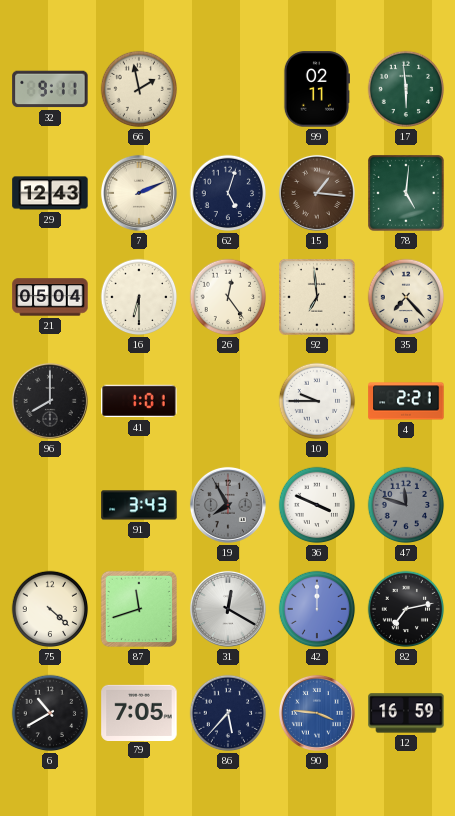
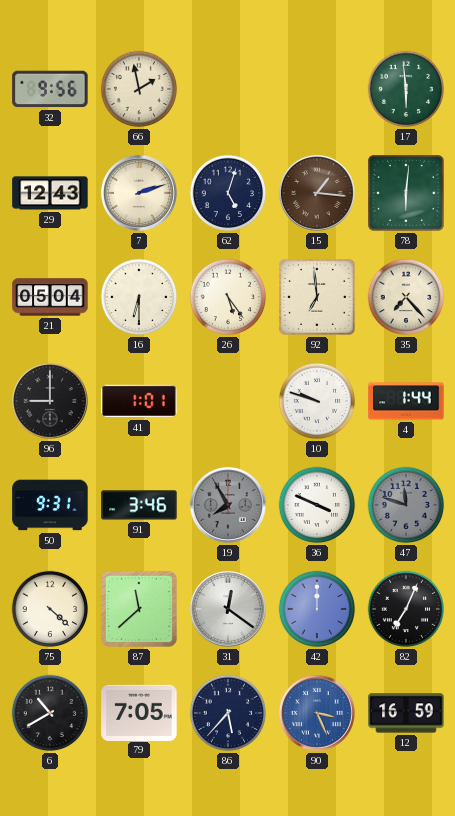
32: 9:11 -> 9:56 (50, 89)
99: 02:11 -> none (316, 89)
7: 2:11 -> 2:12 (139, 193)
78: 5:01 -> 6:01 (407, 194)
26: 12:24 -> 5:24 (228, 297)
96: 8:00 -> 9:00 (50, 401)
10: 9:45 -> 9:48 (317, 401)
4: 2:21 -> 1:44 (406, 401)
50: none -> 9:31 (50, 505)
91: 3:43 -> 3:46 (139, 505)
87: 11:42 -> 11:38 (139, 609)
31: 12:20 -> 12:21 (228, 609)
82: 7:13 -> 7:04 (406, 609)
90: 3:46 -> 3:26 (317, 713)
